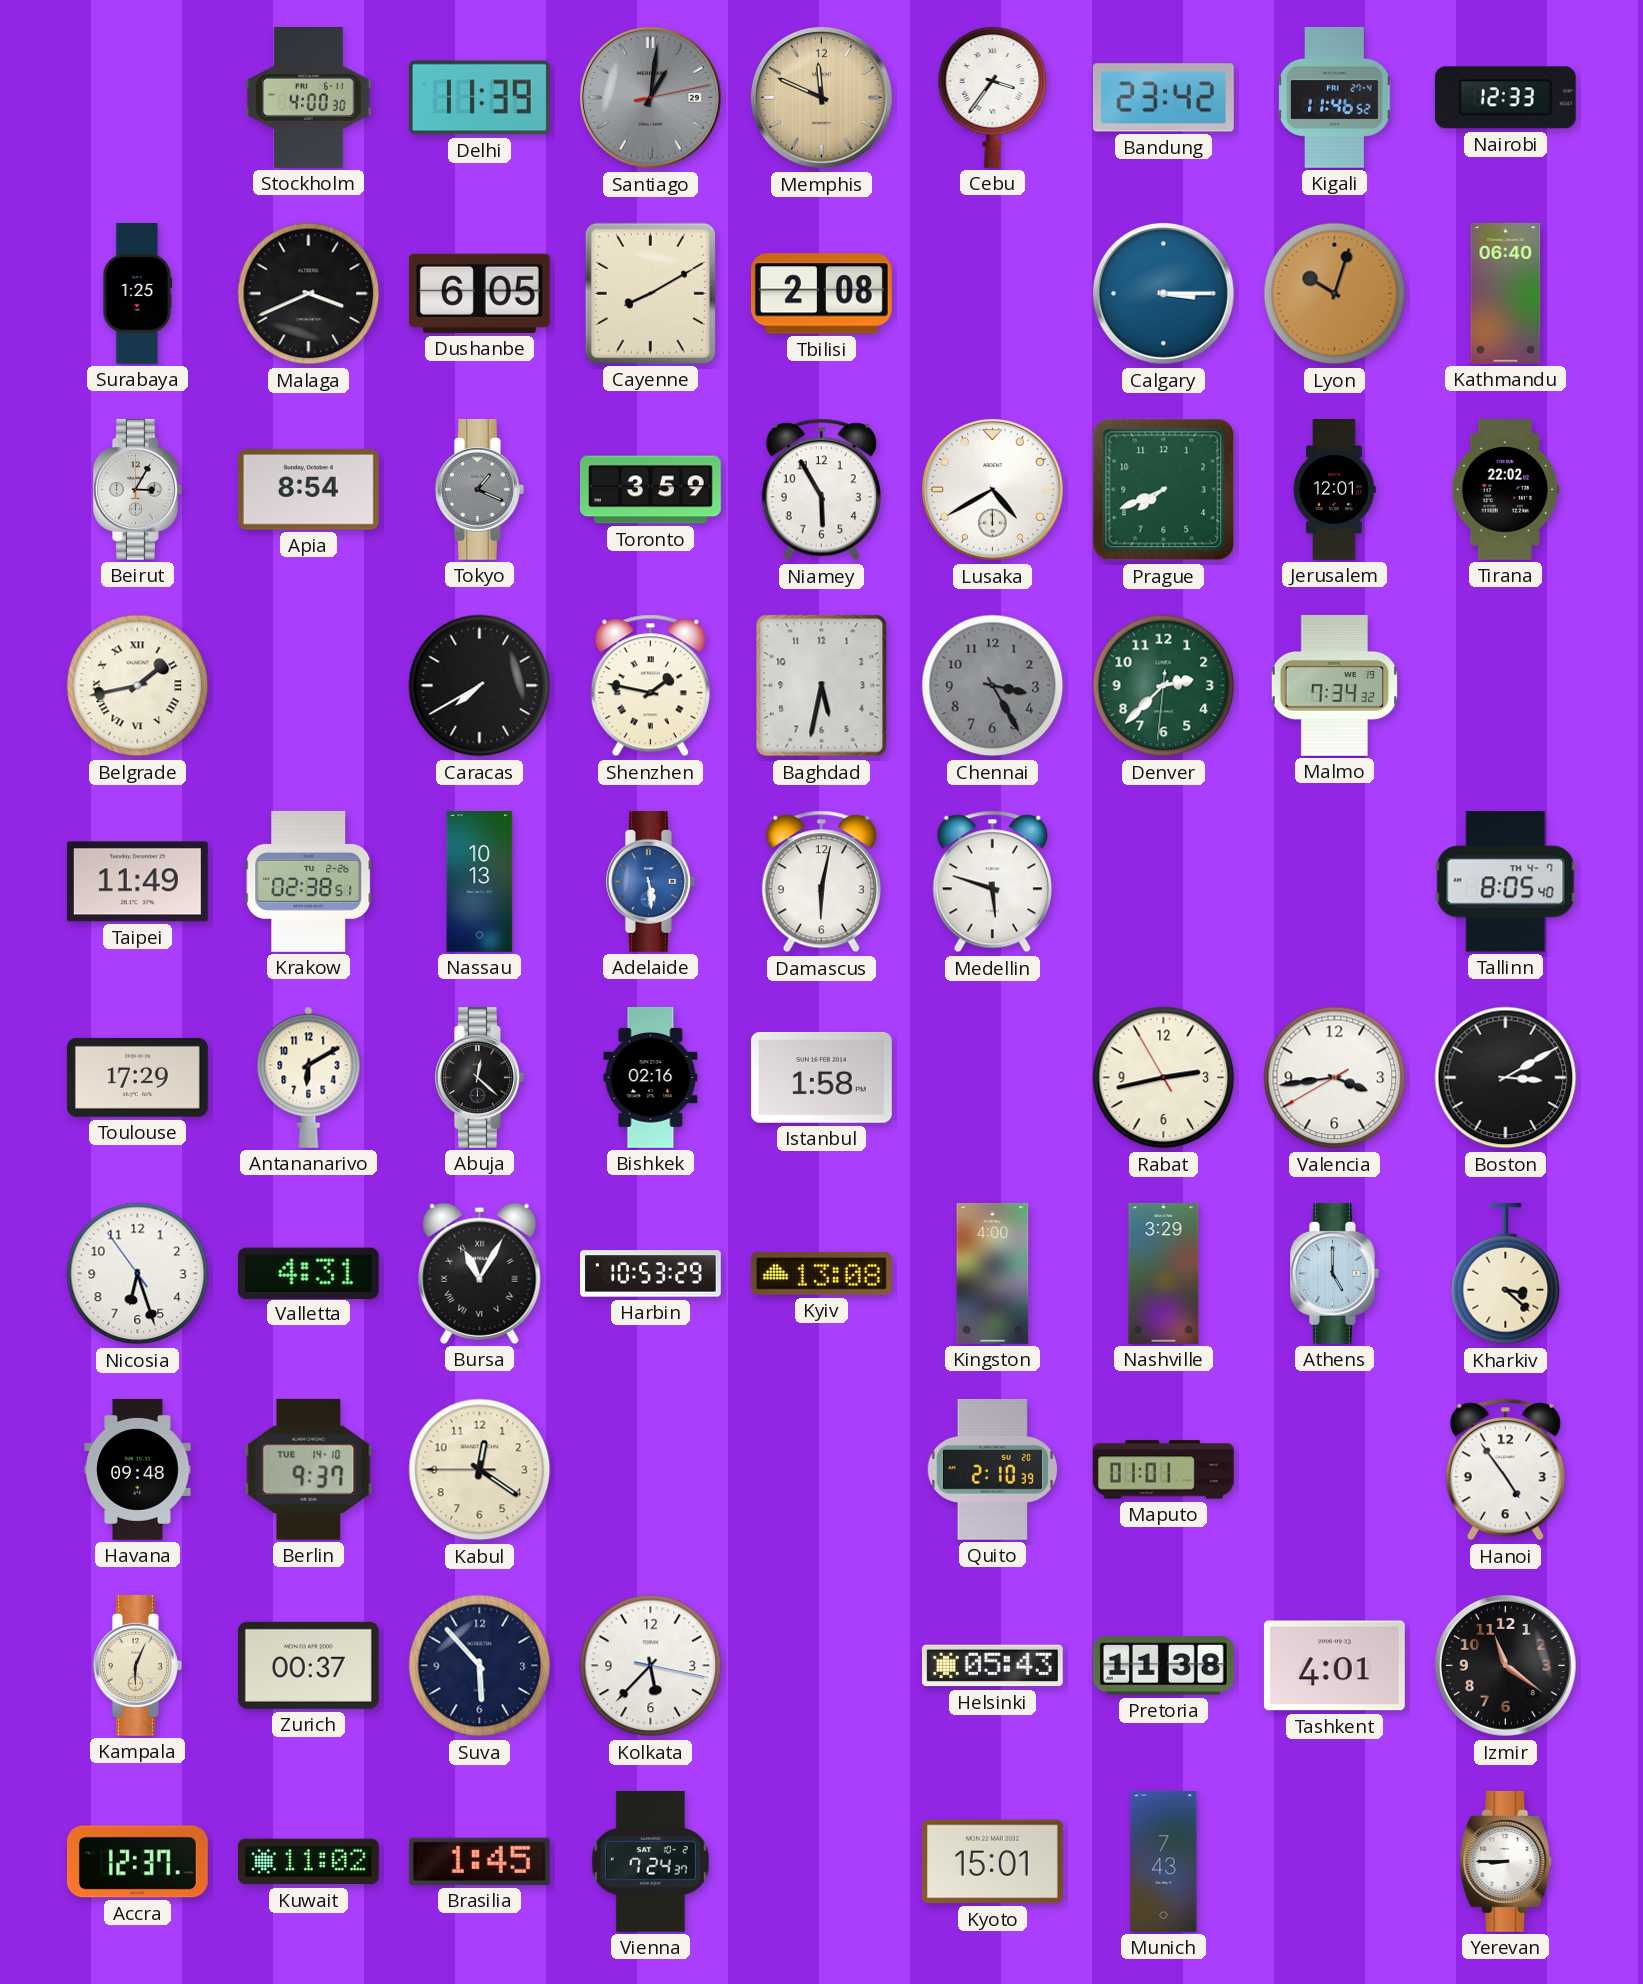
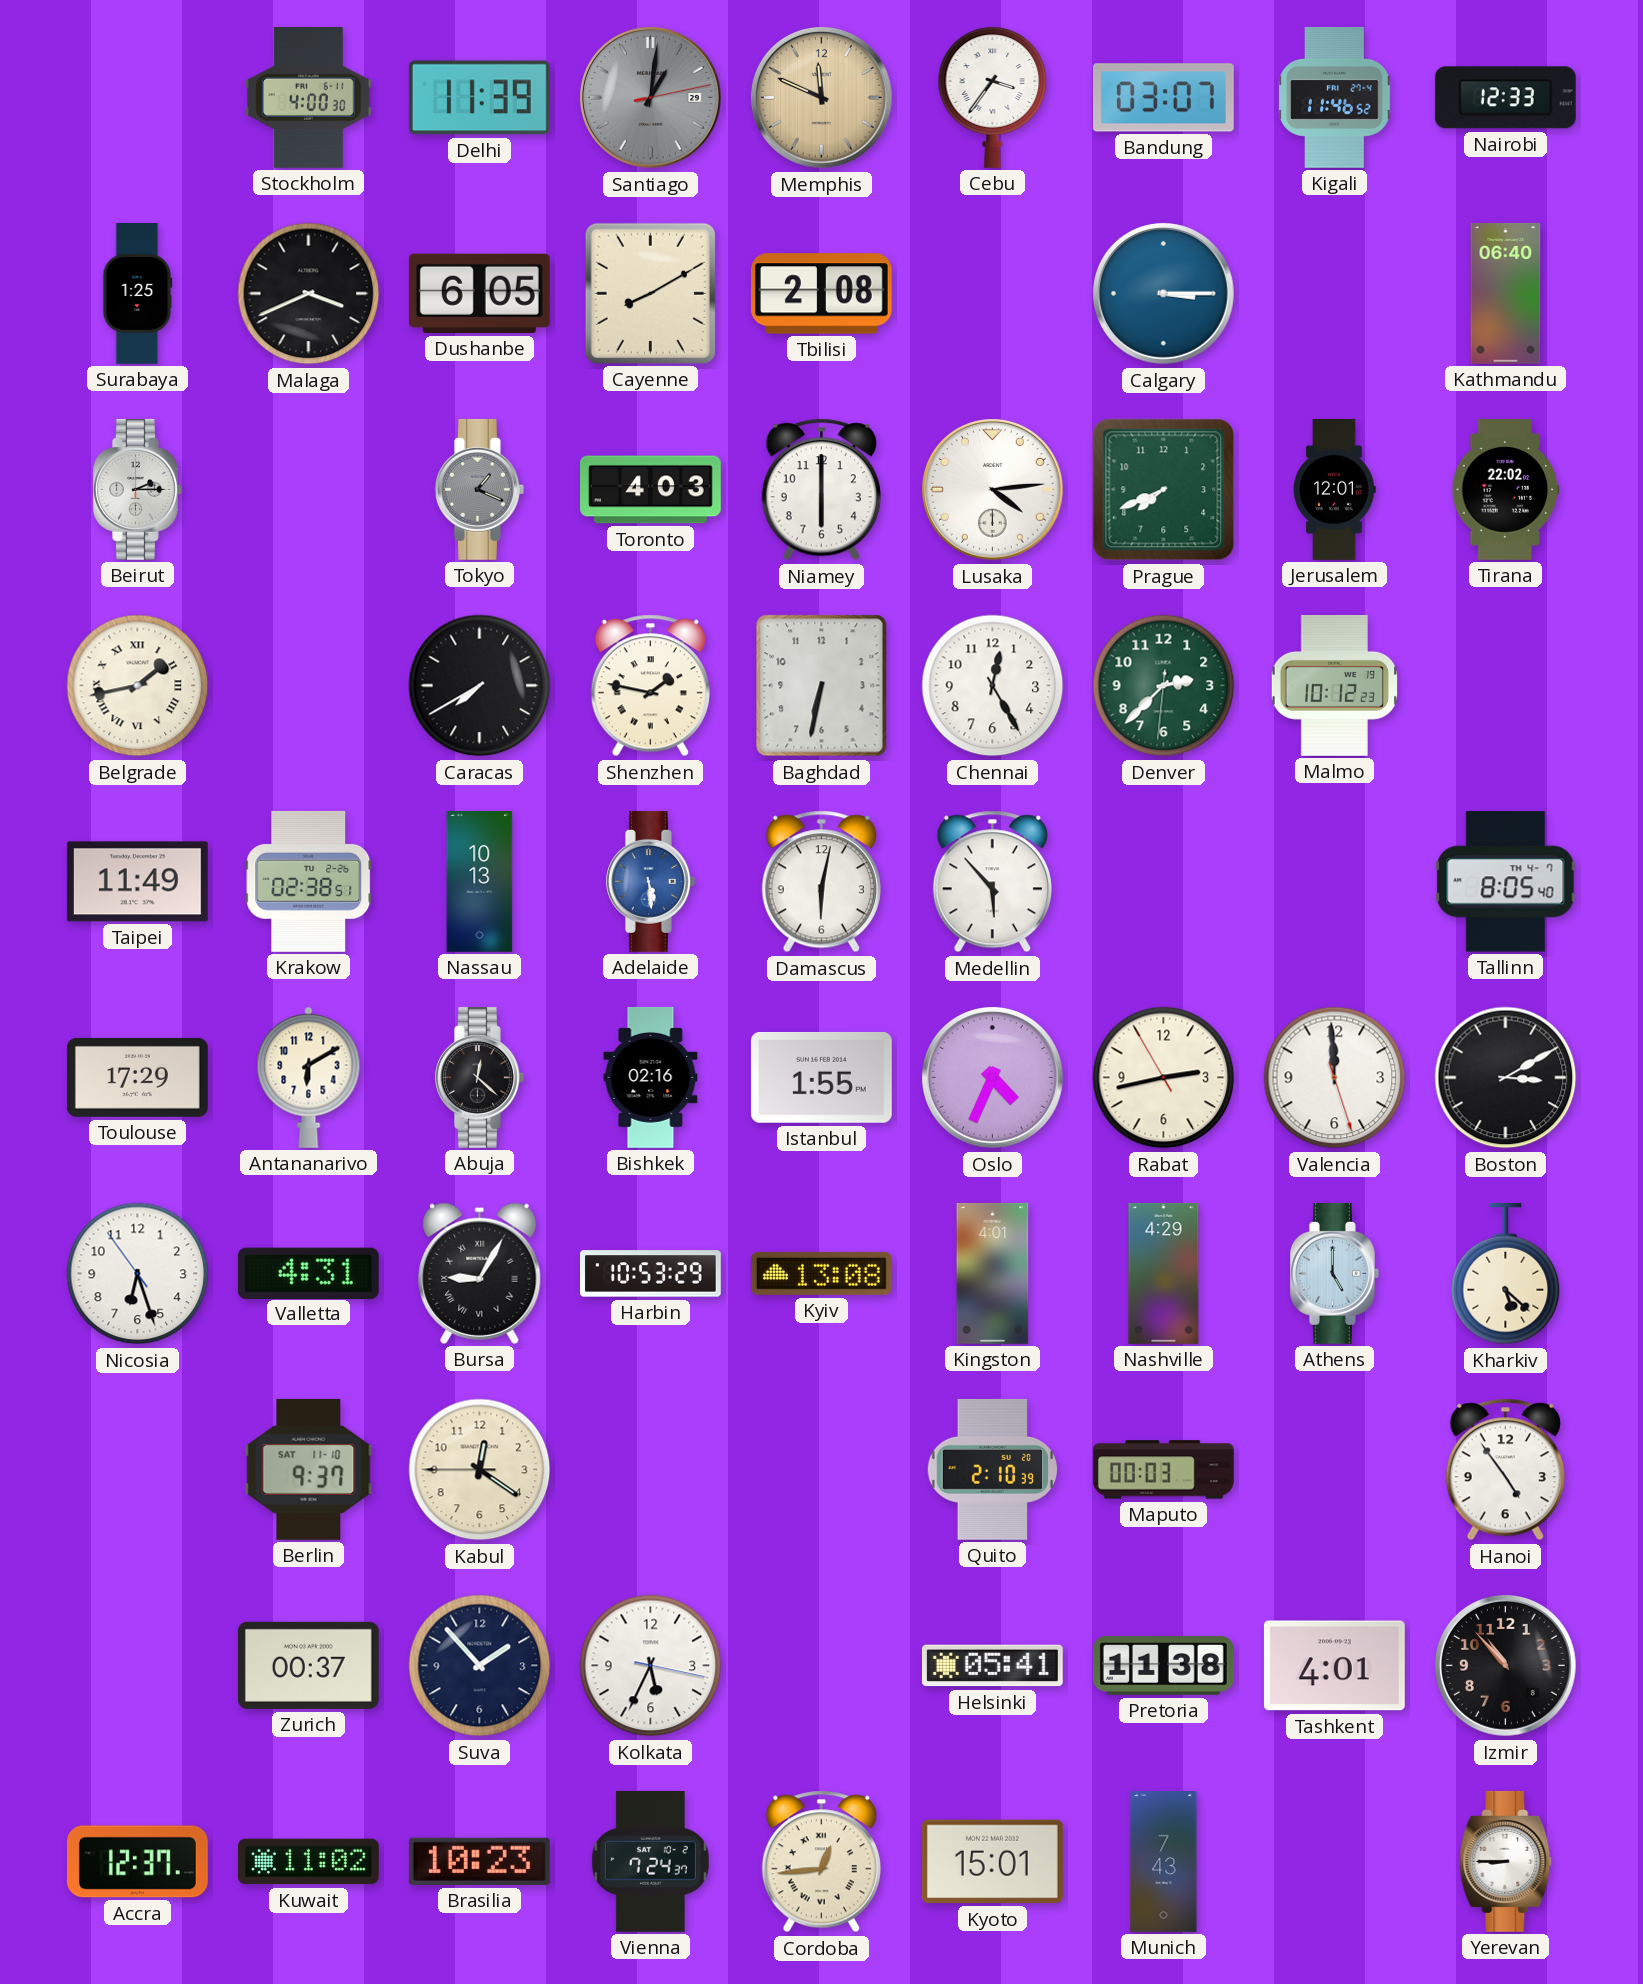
Bandung: 23:42 -> 03:07 (1163, 98)
Lyon: 10:03 -> none (1335, 294)
Beirut: 3:05 -> 2:15 (138, 489)
Apia: 8:54 -> none (308, 490)
Toronto: 3:59 -> 4:03 (651, 490)
Niamey: 5:55 -> 6:00 (821, 490)
Lusaka: 4:40 -> 4:14 (992, 489)
Baghdad: 5:32 -> 6:32 (822, 686)
Chennai: 3:25 -> 12:25 (993, 686)
Chennai dial: grey -> white (993, 686)
Malmo: 7:34 -> 10:12 (1334, 685)
Medellin: 5:48 -> 5:53 (992, 882)
Istanbul: 1:58 -> 1:55 (821, 1077)
Oslo: none -> 4:34 (992, 1077)
Valencia: 3:43 -> 11:59 (1335, 1078)
Bursa: 11:05 -> 9:05 (480, 1273)
Kingston: 4:00 -> 4:01 (993, 1273)
Nashville: 3:29 -> 4:29 (1164, 1274)
Kharkiv: 3:22 -> 5:22 (1506, 1274)
Havana: 09:48 -> none (138, 1470)
Berlin date: TUE 14-10 -> SAT 11-10 (309, 1469)
Maputo: 01:01 -> 00:03 (1163, 1470)
Kampala: 6:04 -> none (138, 1665)
Suva: 5:53 -> 1:53 (480, 1666)
Kolkata: 5:37 -> 5:34 (651, 1666)
Helsinki: 05:43 -> 05:41 (992, 1666)
Izmir: 11:21 -> 10:53 (1505, 1665)
Brasilia: 1:45 -> 10:23 (479, 1861)
Cordoba: none -> 12:44 (821, 1862)
